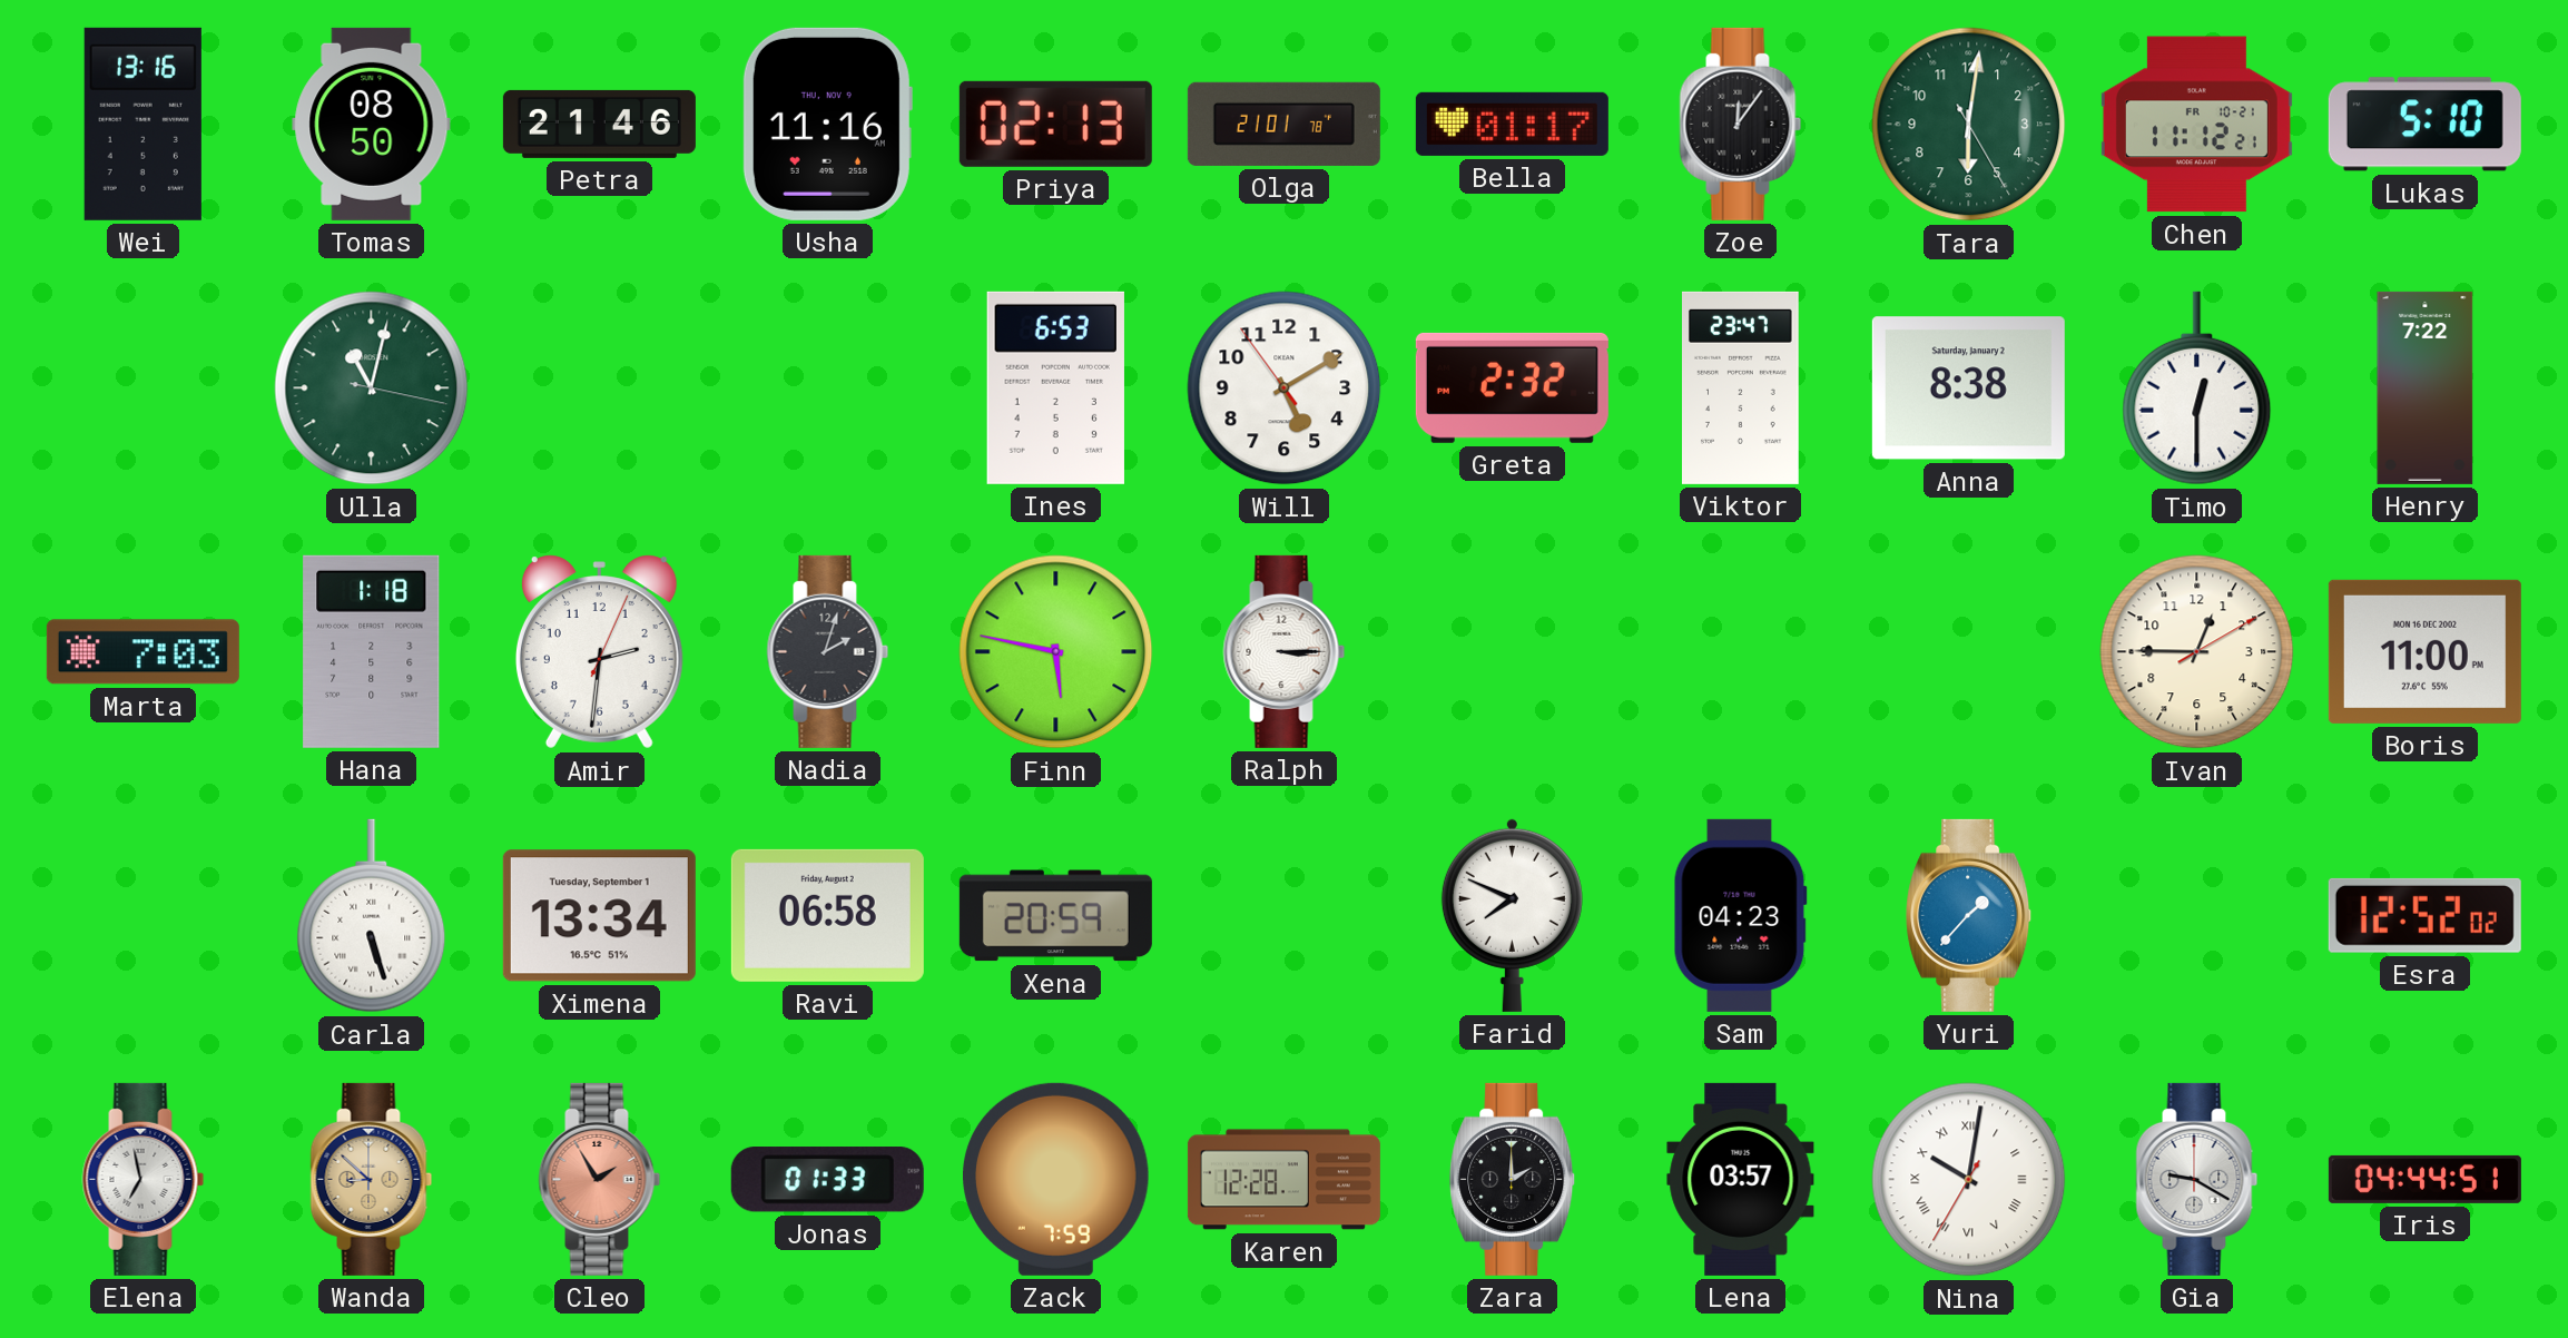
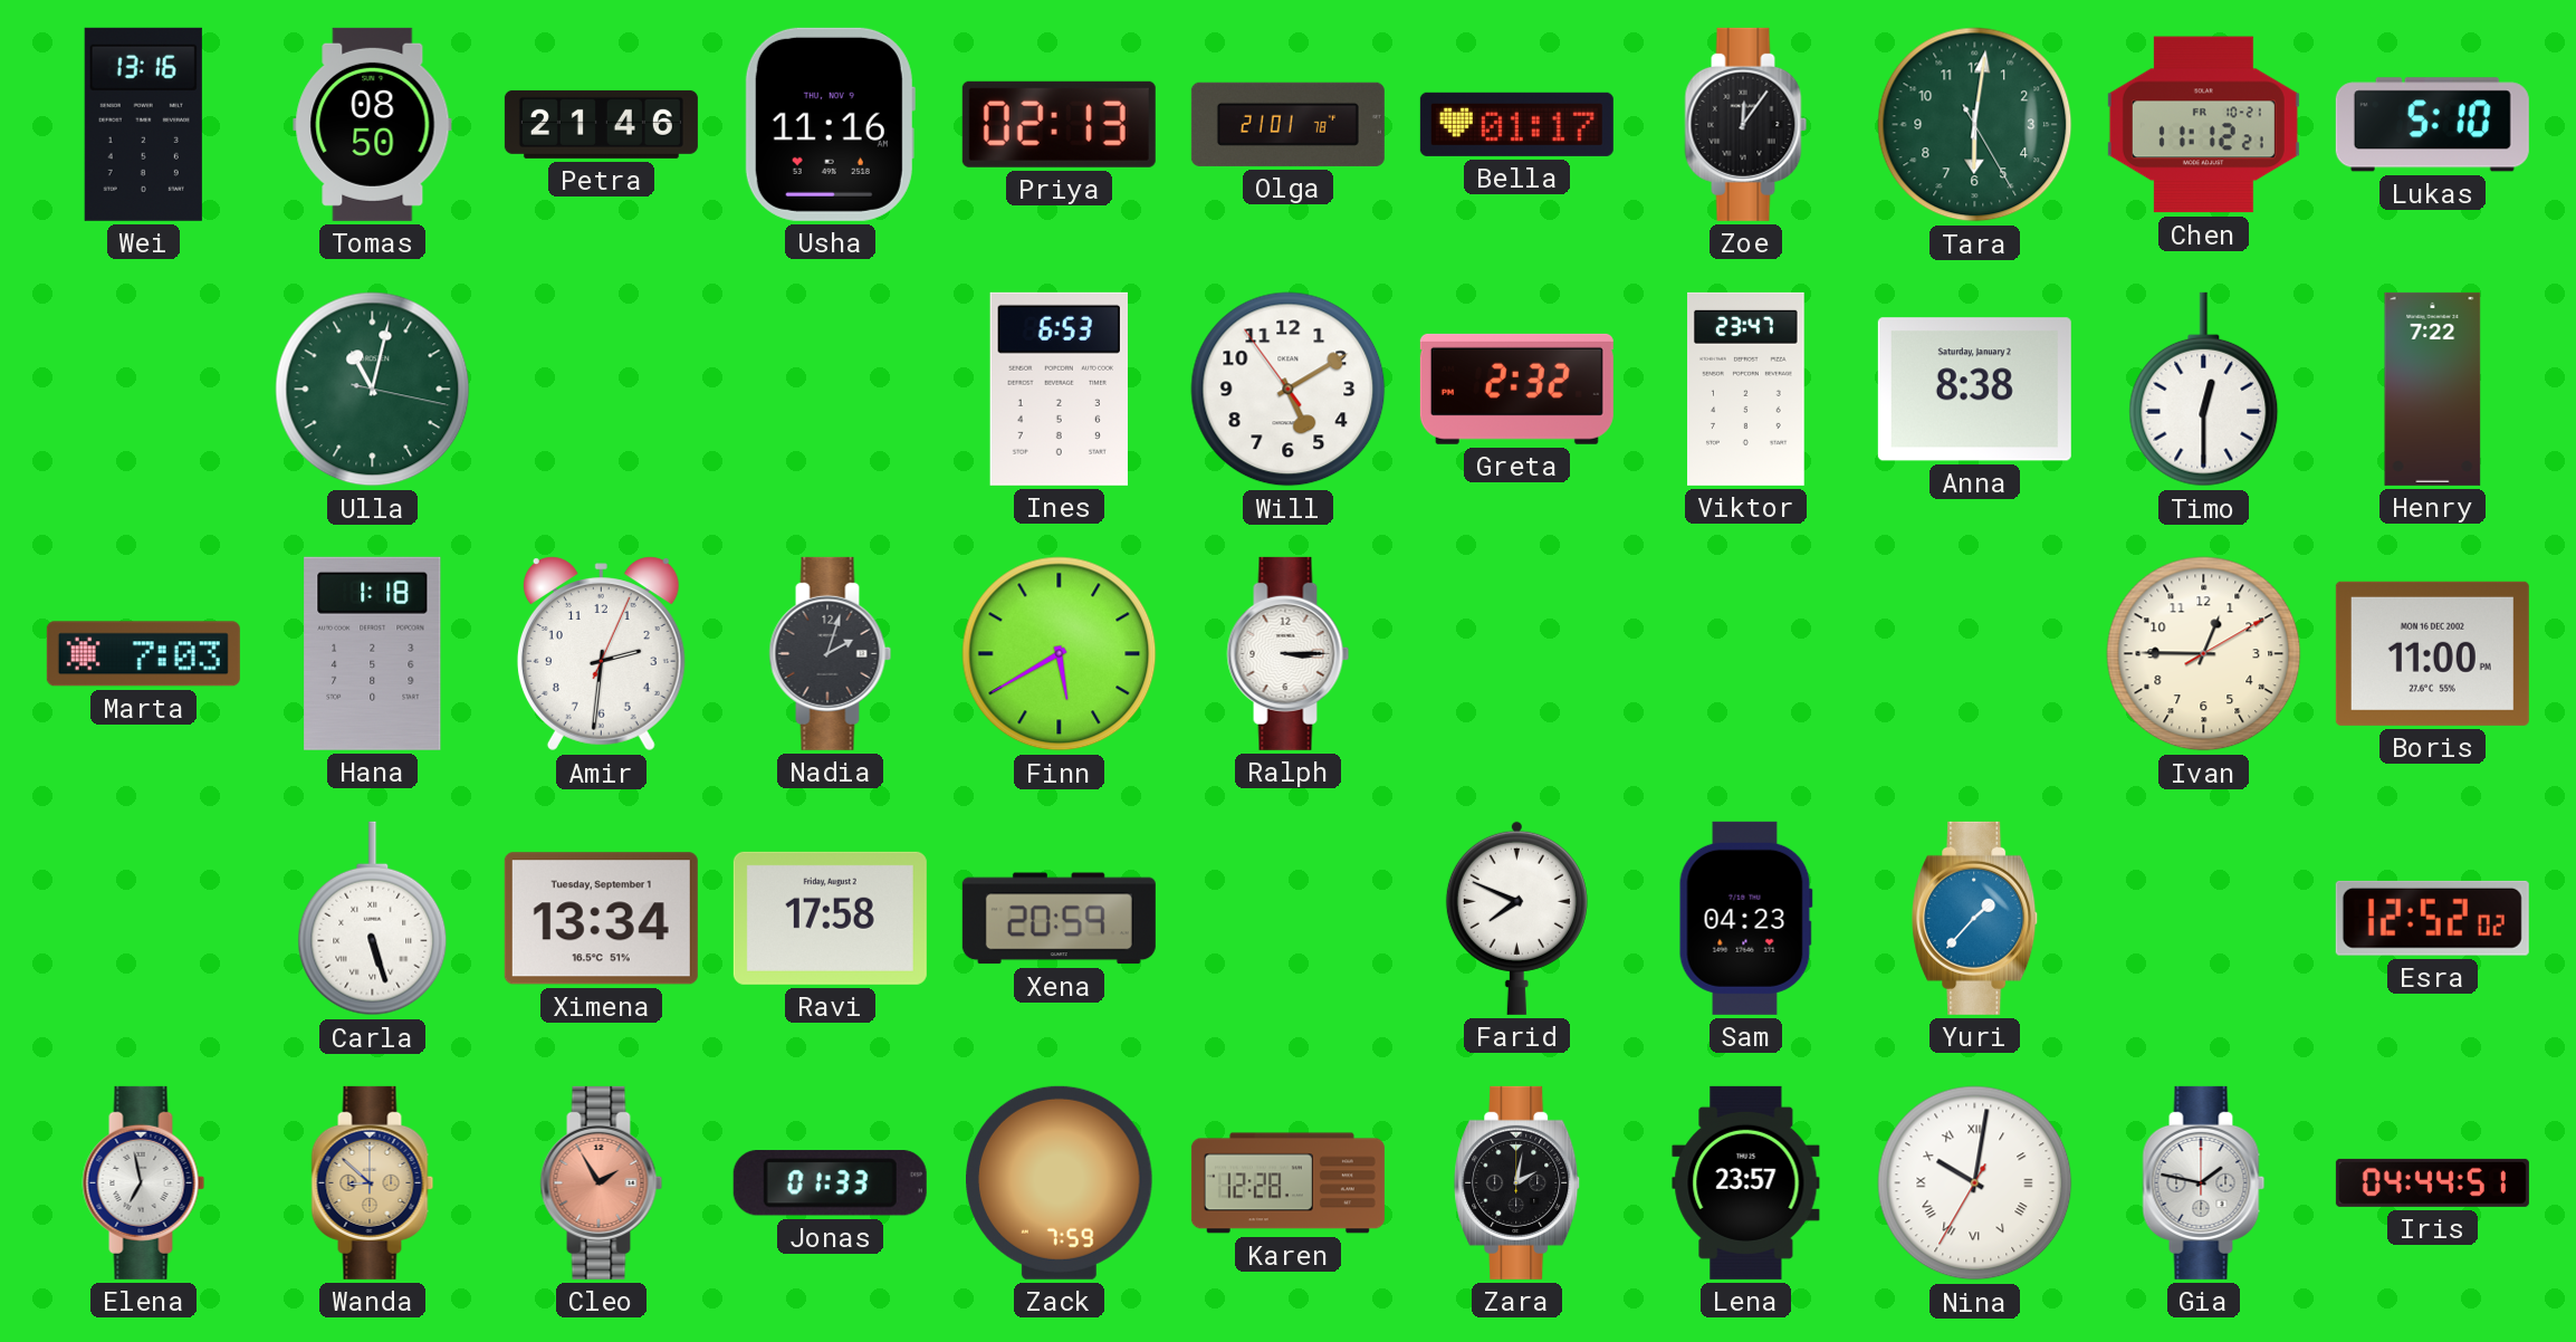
Finn: 5:47 -> 5:40 (1060, 654)
Ravi: 06:58 -> 17:58 (830, 918)
Zara: 2:00 -> 2:02 (1517, 1182)
Lena: 03:57 -> 23:57 (1746, 1182)
Gia: 9:20 -> 1:47 (2204, 1182)
